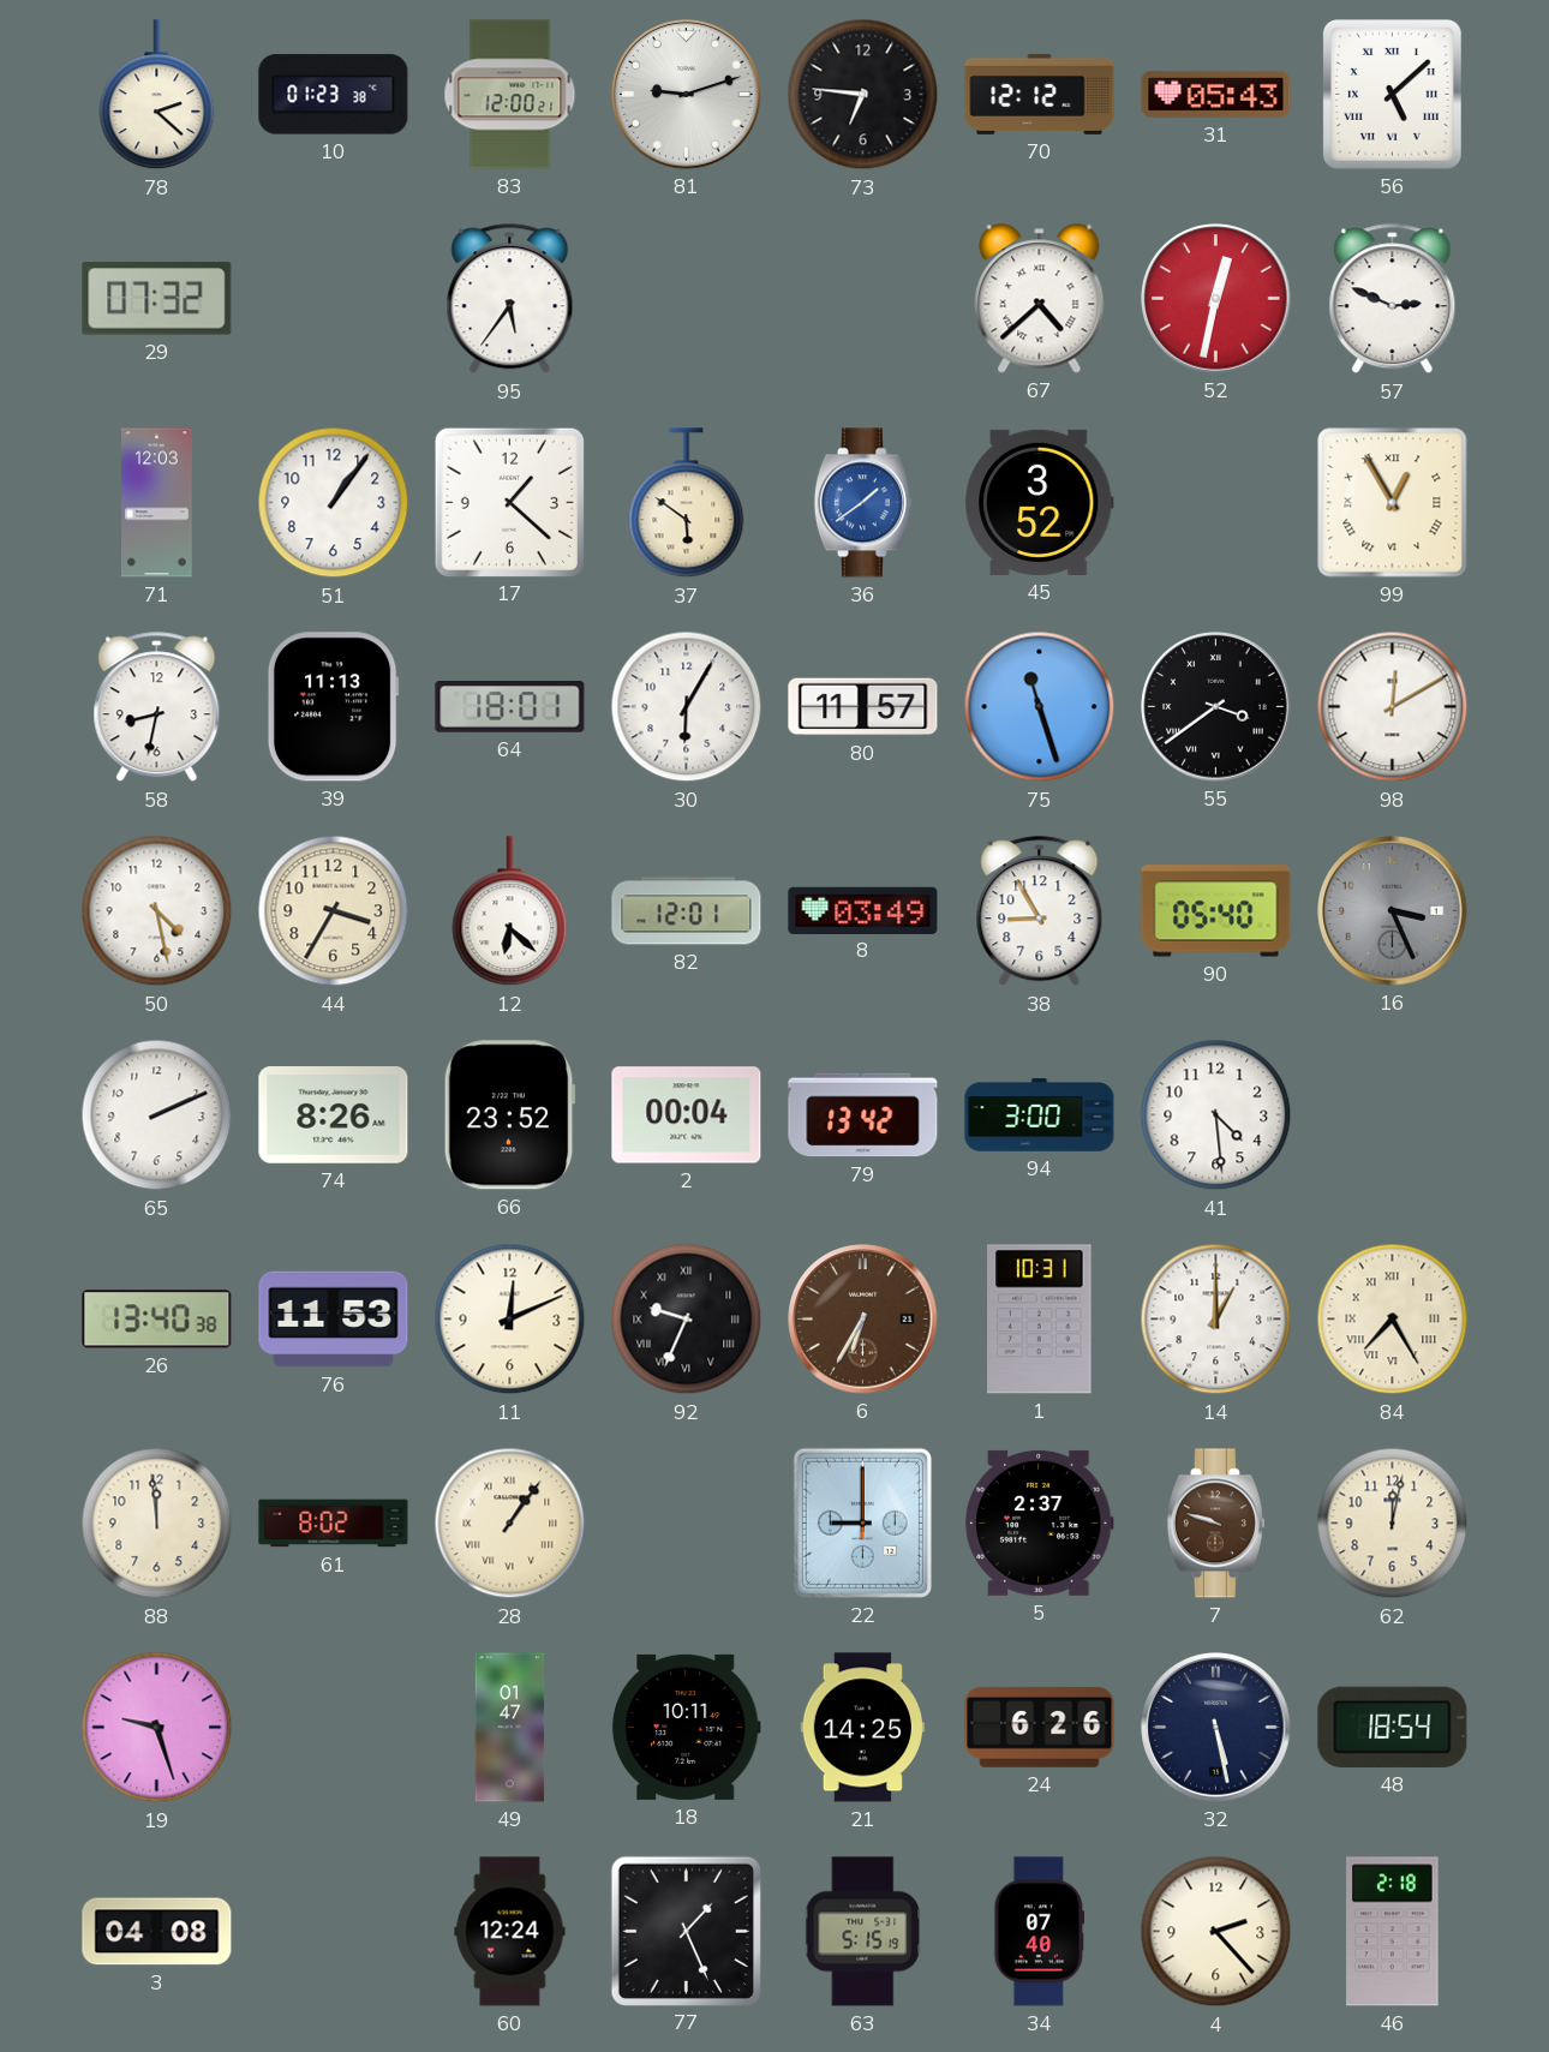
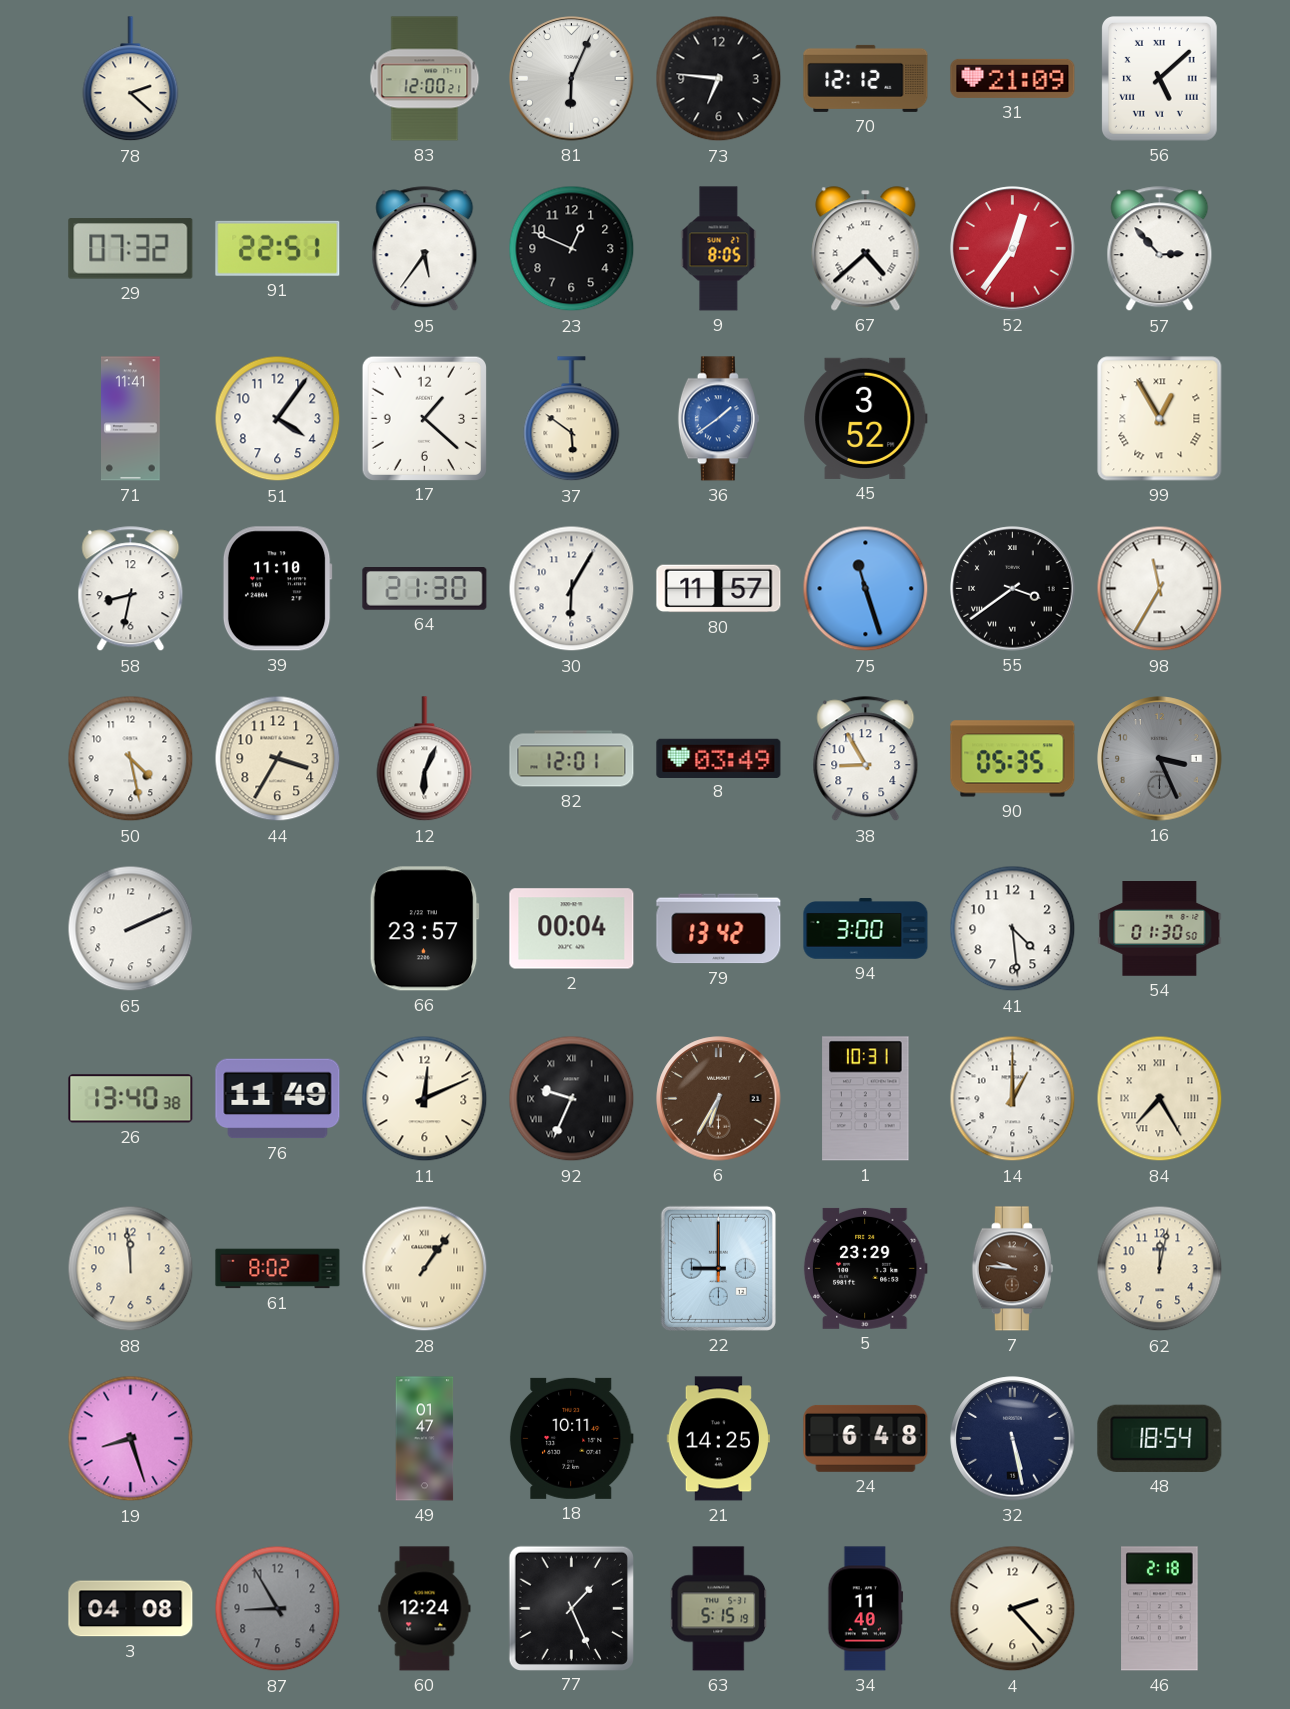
10: 01:23 -> none (334, 95)
81: 9:12 -> 6:04 (572, 79)
31: 05:43 -> 21:09 (1013, 78)
91: none -> 22:51 (278, 248)
23: none -> 12:49 (572, 249)
9: none -> 8:05 (719, 249)
52: 12:32 -> 12:36 (1013, 249)
57: 2:49 -> 2:53 (1160, 249)
71: 12:03 -> 11:41 (131, 419)
51: 1:06 -> 4:06 (278, 419)
39: 11:13 -> 11:10 (277, 589)
64: 18:01 -> 21:30 (425, 589)
98: 12:10 -> 11:35 (1160, 589)
12: 6:22 -> 6:04 (425, 759)
90: 05:40 -> 05:35 (1013, 759)
74: 8:26 -> none (334, 1115)
66: 23:52 -> 23:57 (424, 929)
54: none -> 01:30 (1160, 929)
76: 11:53 -> 11:49 (278, 1099)
5: 2:37 -> 23:29 (865, 1268)
7: 9:48 -> 9:46 (1012, 1269)
19: 9:27 -> 8:27 (131, 1439)
24: 6:26 -> 6:48 (866, 1438)
87: none -> 8:55 (278, 1609)
34: 07:40 -> 11:40 (866, 1609)
